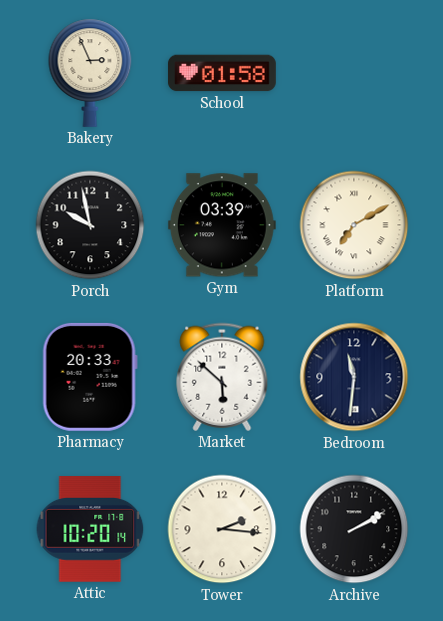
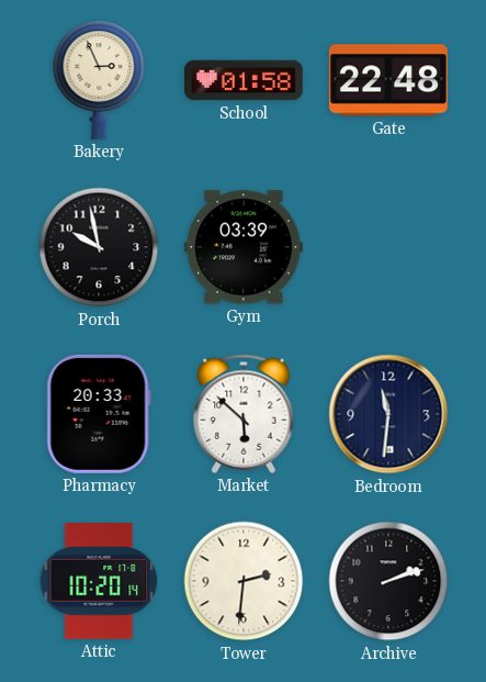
Gate: none -> 22:48 (388, 80)
Platform: 7:10 -> none (354, 225)
Tower: 2:16 -> 2:31 (244, 581)
Archive: 2:10 -> 2:12 (388, 581)
